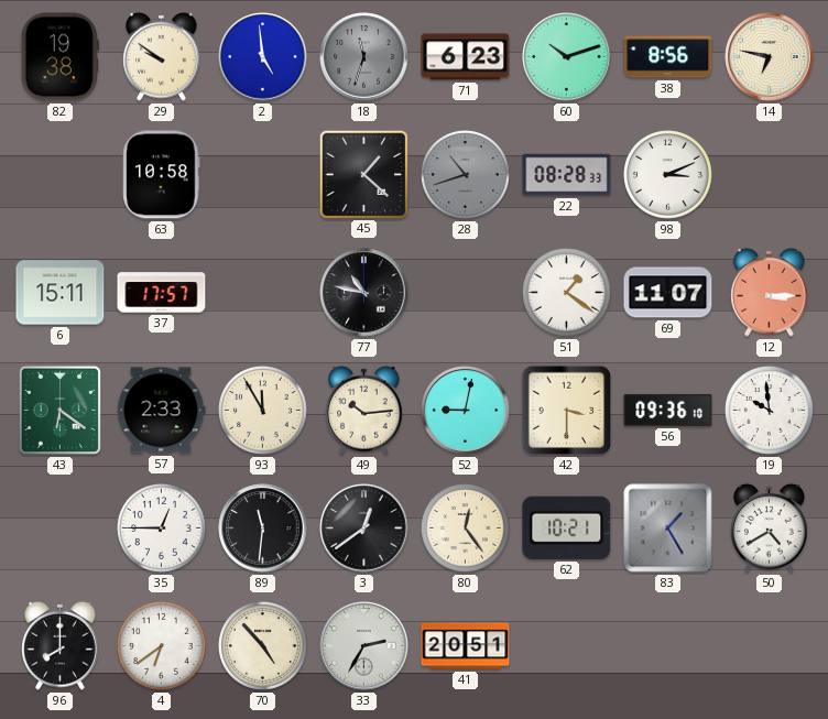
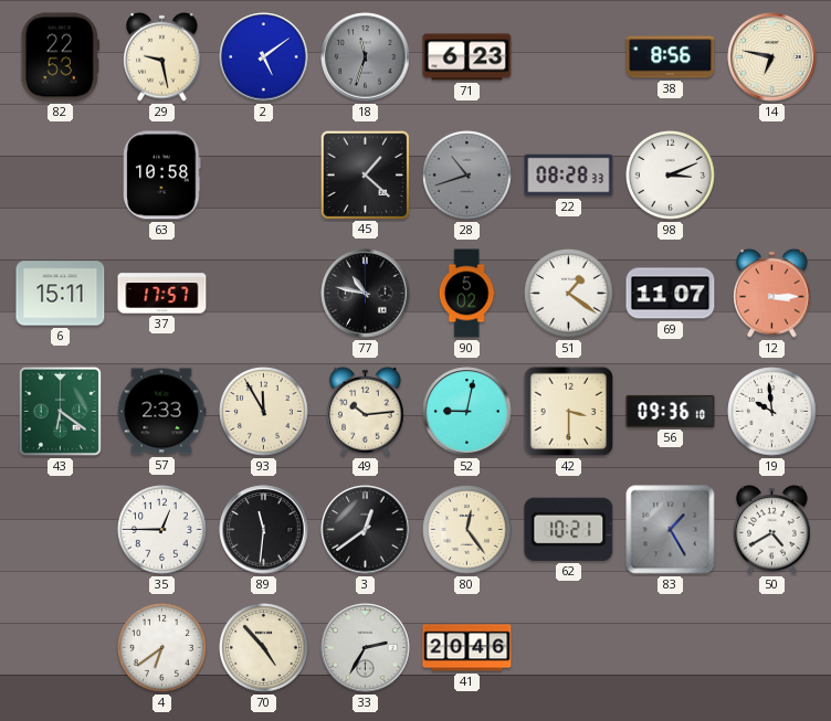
82: 19:38 -> 22:53 (60, 57)
29: 9:51 -> 9:28 (162, 56)
2: 4:59 -> 5:09 (264, 57)
60: 10:12 -> none (567, 57)
90: none -> 5:02 (466, 294)
96: 8:00 -> none (61, 645)
41: 20:51 -> 20:46 (467, 648)
